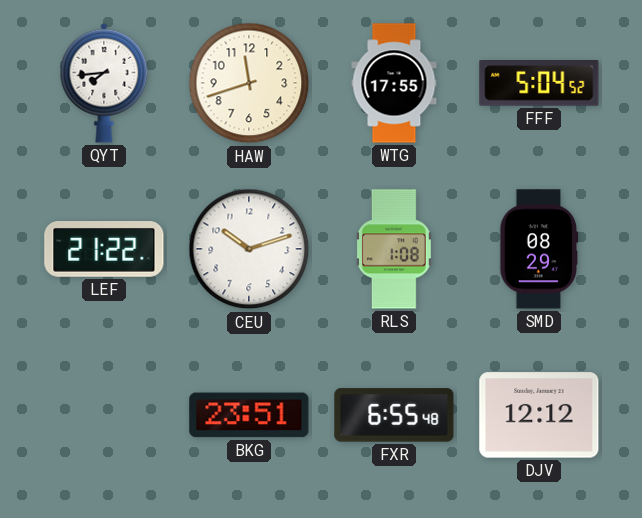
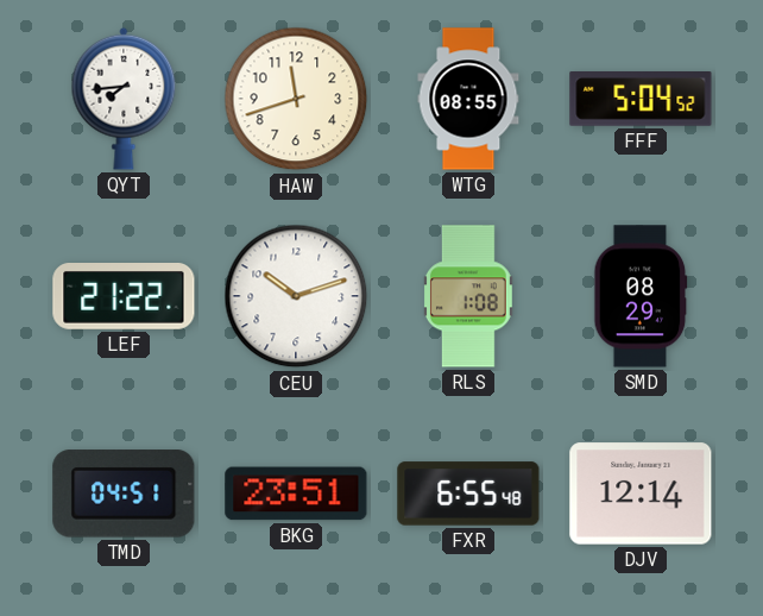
WTG: 17:55 -> 08:55 (468, 99)
TMD: none -> 04:51 (124, 494)
DJV: 12:12 -> 12:14 (641, 494)
